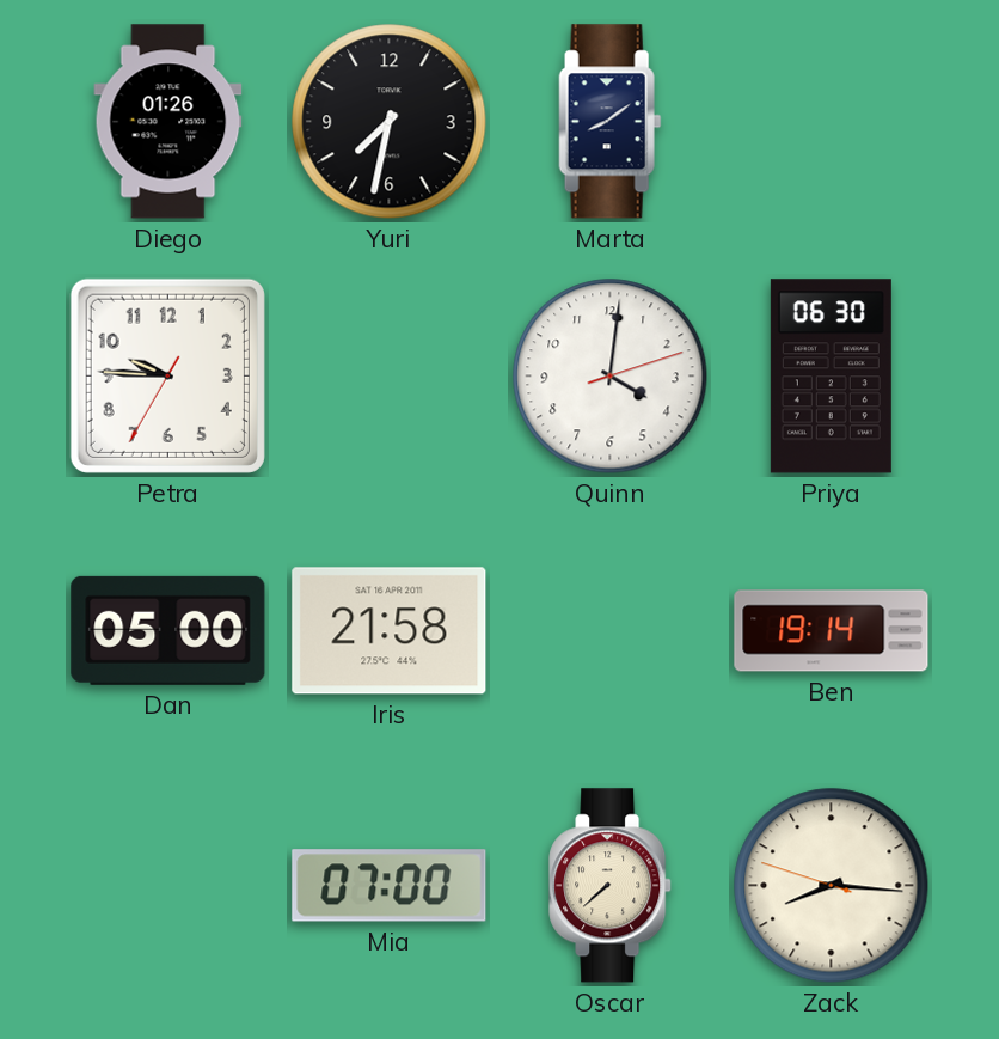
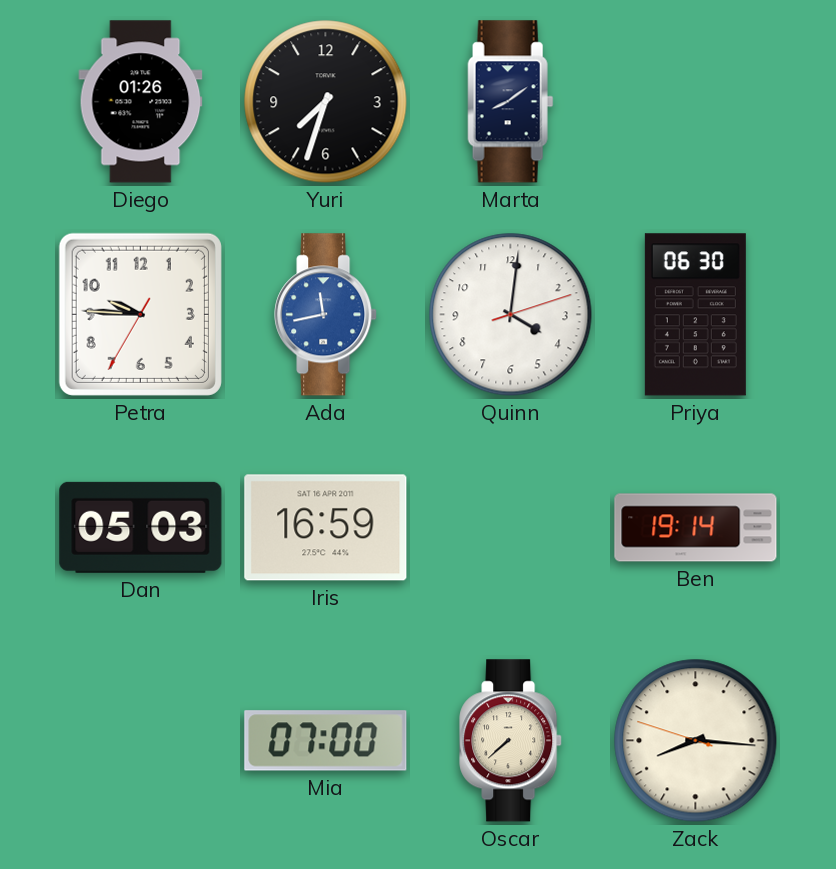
Yuri: 7:32 -> 7:33 (326, 102)
Ada: none -> 11:43 (326, 315)
Dan: 05:00 -> 05:03 (141, 527)
Iris: 21:58 -> 16:59 (326, 528)
